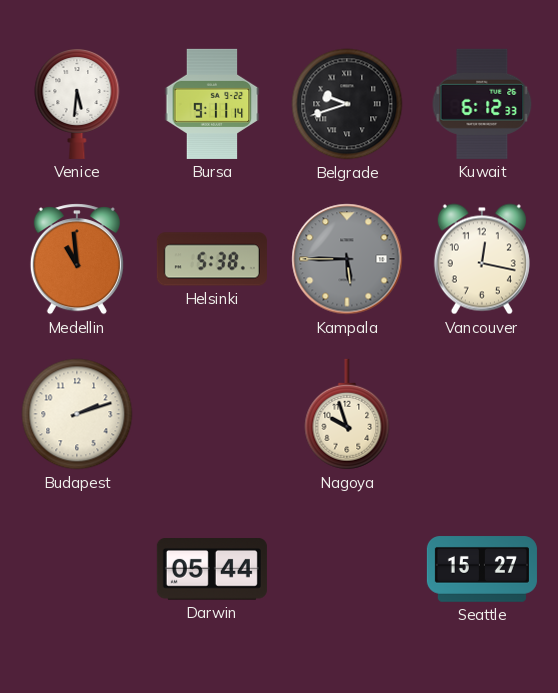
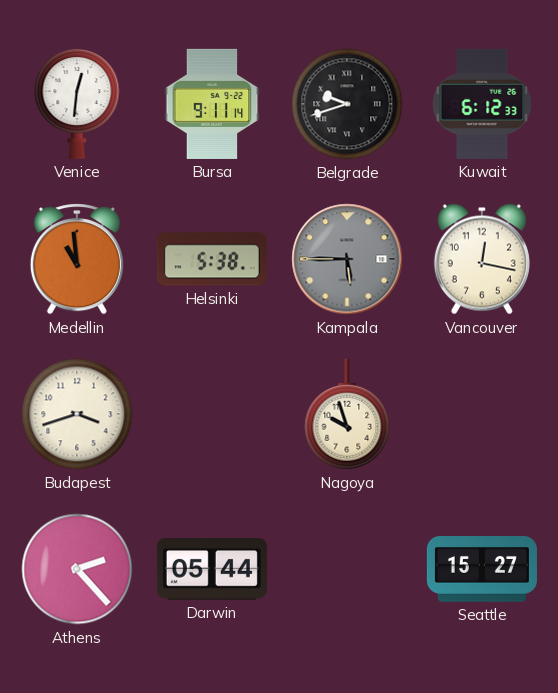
Venice: 5:31 -> 12:31 (77, 104)
Budapest: 2:12 -> 3:42 (77, 414)
Athens: none -> 2:23 (77, 569)
